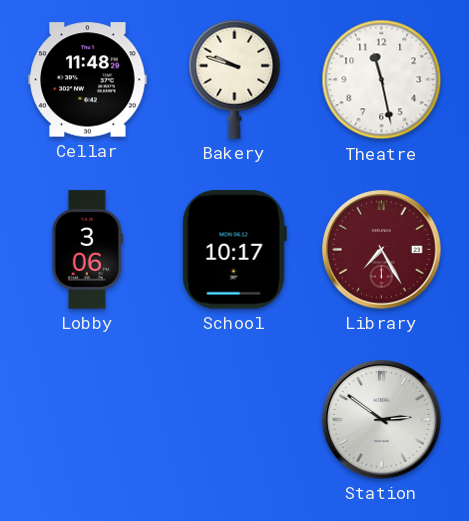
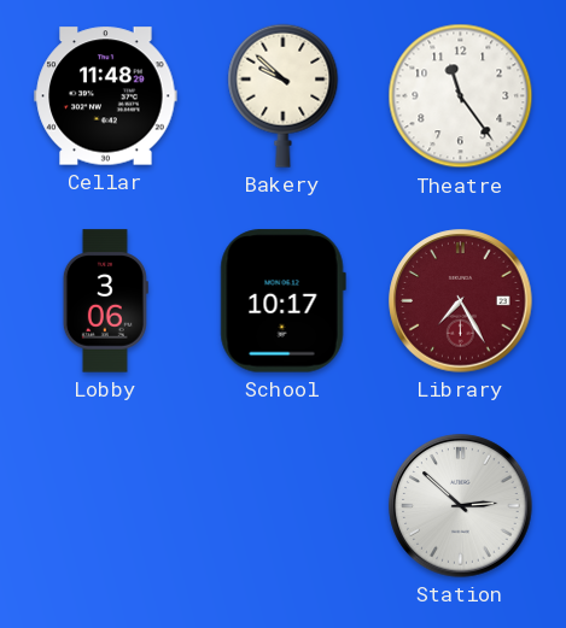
Bakery: 9:48 -> 9:52 (284, 95)
Theatre: 11:28 -> 11:24 (461, 96)
Station: 2:51 -> 2:52 (461, 506)
